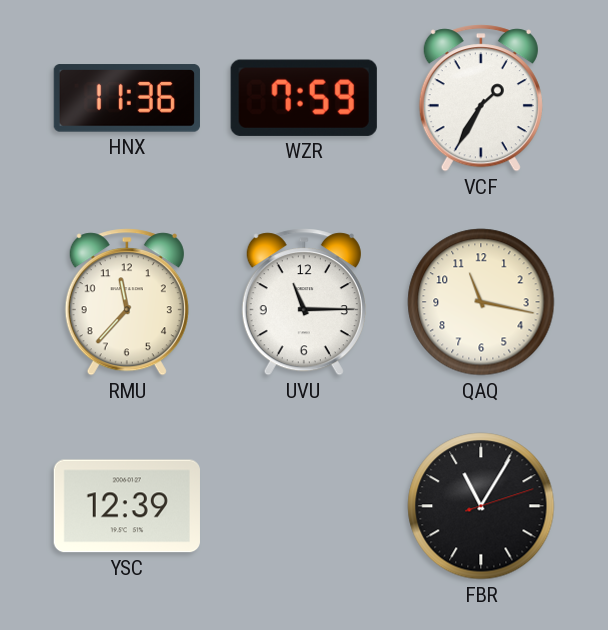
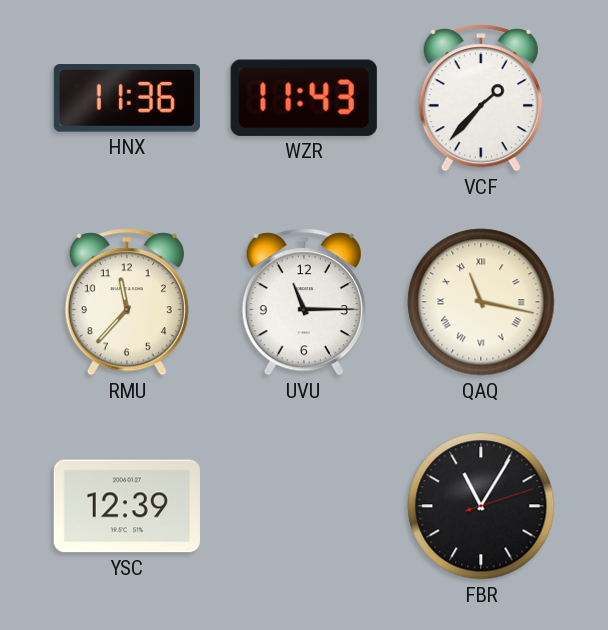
WZR: 7:59 -> 11:43 (304, 98)
VCF: 1:35 -> 1:37 (481, 98)
QAQ numerals: Arabic -> Roman (481, 302)
